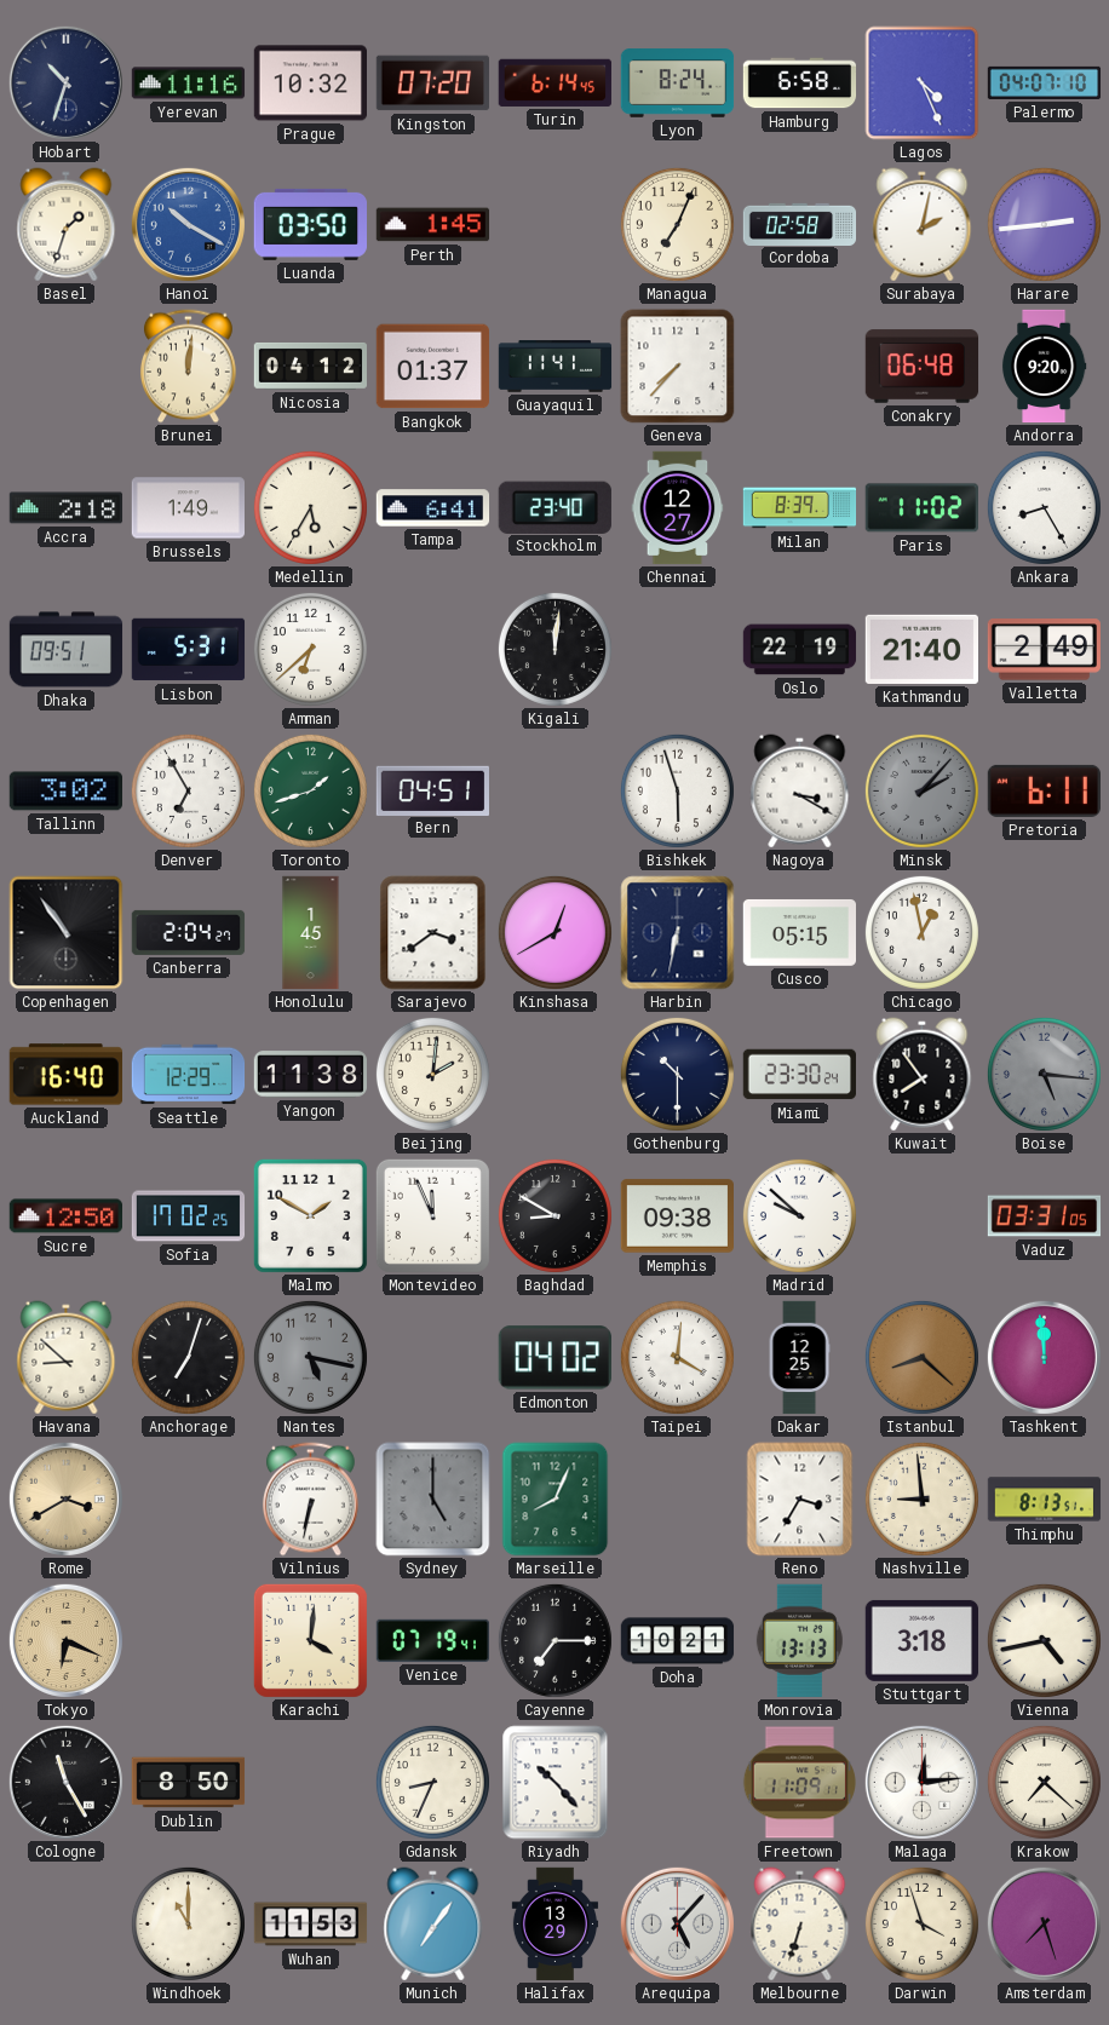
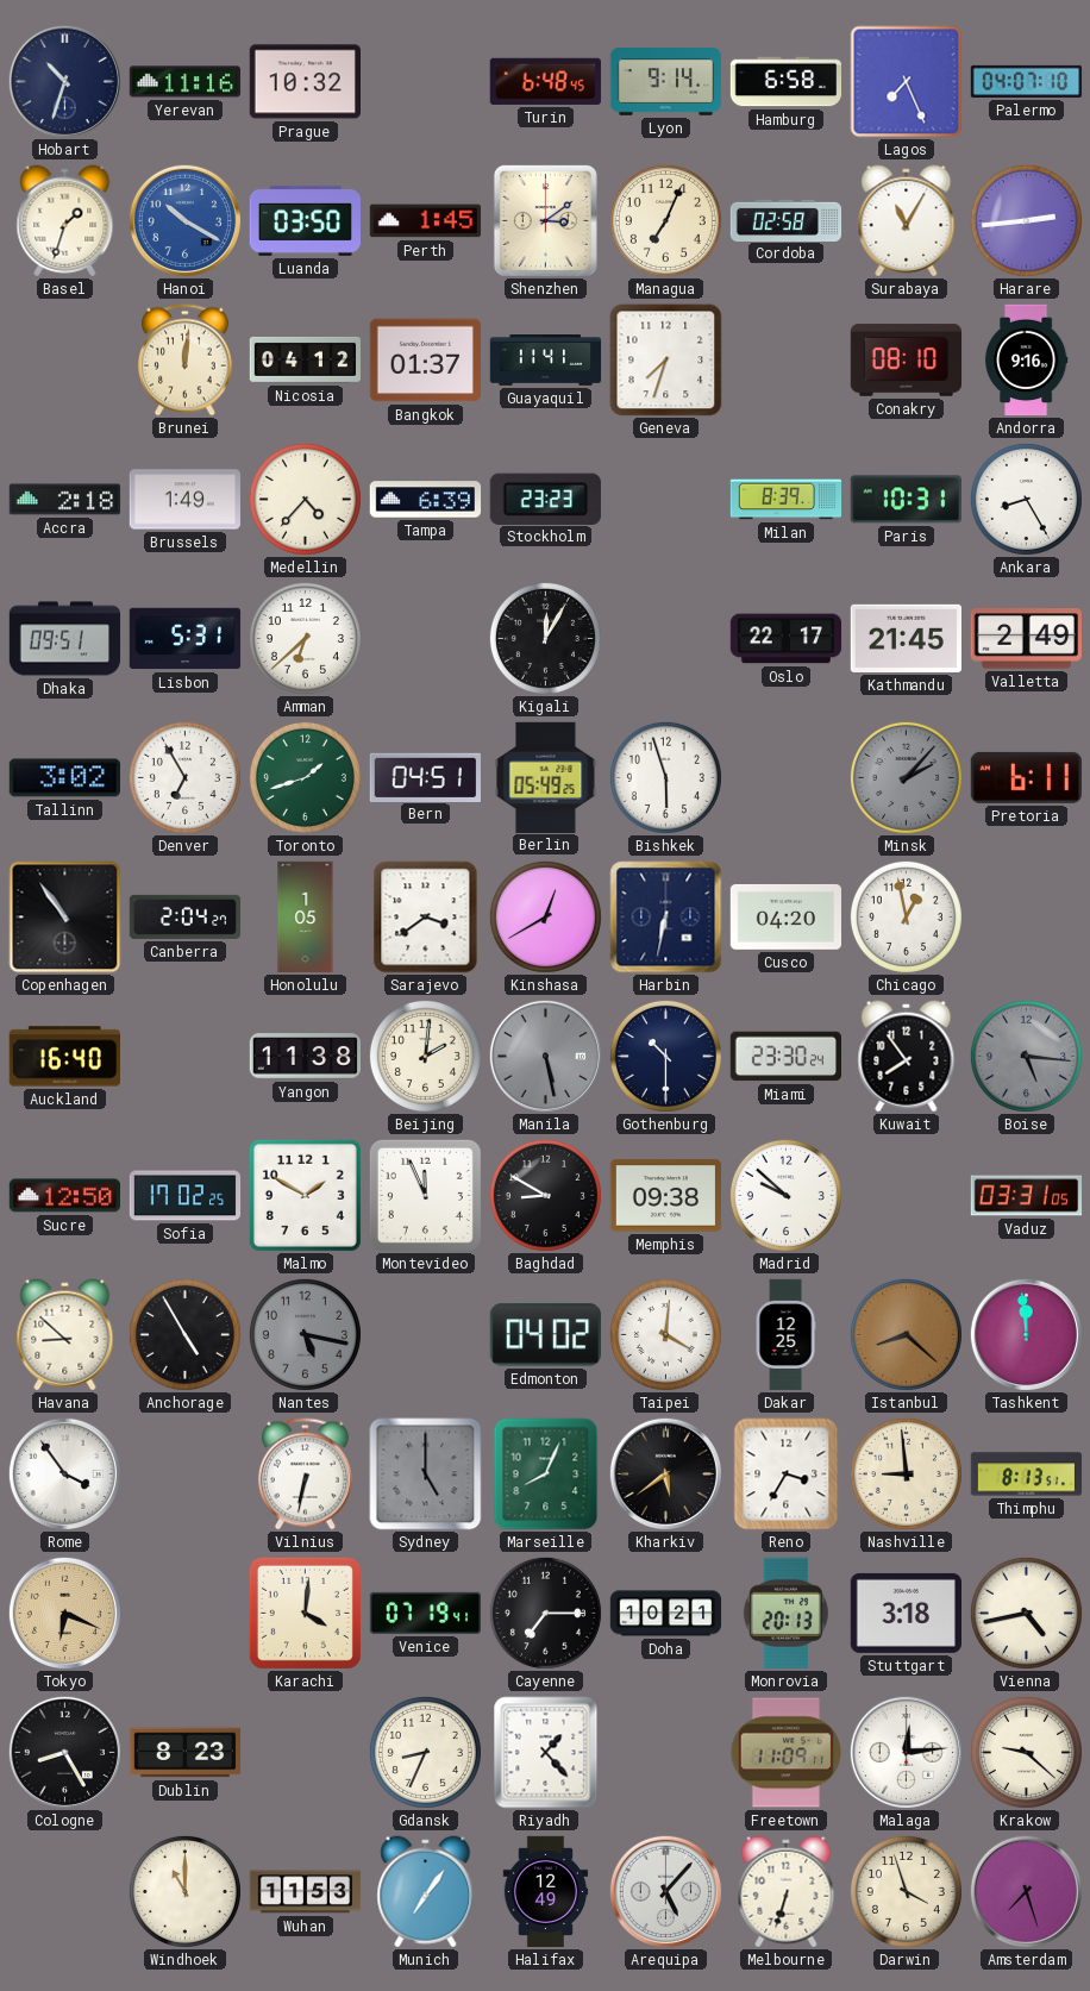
Kingston: 07:20 -> none (432, 84)
Turin: 6:14 -> 6:48 (545, 81)
Lyon: 8:24 -> 9:14 (666, 82)
Lagos: 4:26 -> 7:26 (907, 82)
Shenzhen: none -> 3:09 (545, 220)
Surabaya: 2:02 -> 11:05 (907, 221)
Geneva: 7:37 -> 7:33 (666, 361)
Conakry: 06:48 -> 08:10 (907, 361)
Andorra: 9:20 -> 9:16 (1026, 361)
Medellin: 5:35 -> 4:37 (305, 499)
Tampa: 6:41 -> 6:39 (426, 500)
Stockholm: 23:40 -> 23:23 (545, 499)
Chennai: 12:27 -> none (678, 508)
Paris: 11:02 -> 10:31 (906, 500)
Kigali: 12:01 -> 12:05 (545, 638)
Oslo: 22:19 -> 22:17 (787, 639)
Kathmandu: 21:40 -> 21:45 (906, 638)
Berlin: none -> 05:49 (546, 777)
Nagoya: 3:20 -> none (800, 792)
Honolulu: 1:45 -> 1:05 (306, 918)
Cusco: 05:15 -> 04:20 (787, 916)
Seattle: 12:29 -> none (189, 1075)
Manila: none -> 5:28 (545, 1056)
Anchorage: 7:03 -> 4:55 (184, 1334)
Rome: 3:40 -> 3:54 (64, 1473)
Rome dial: champagne -> white (64, 1473)
Kharkiv: none -> 5:39 (665, 1473)
Monrovia: 13:13 -> 20:13 (785, 1613)
Cologne: 11:25 -> 8:25 (64, 1752)
Dublin: 8:50 -> 8:23 (186, 1753)
Riyadh: 10:23 -> 1:23 (546, 1753)
Krakow: 7:22 -> 9:22 (1026, 1752)
Halifax: 13:29 -> 12:49 (546, 1892)
